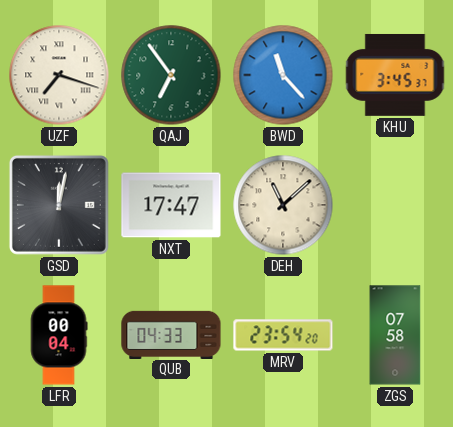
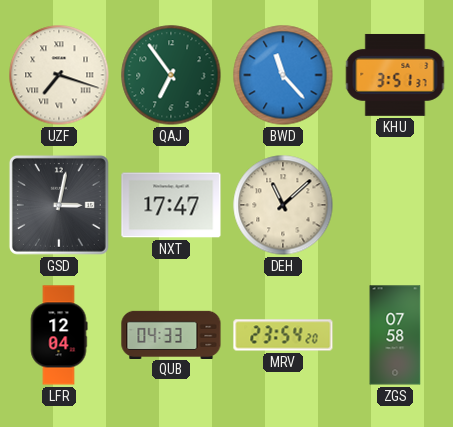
KHU: 3:45 -> 3:51 (395, 75)
GSD: 12:02 -> 3:02 (59, 205)
LFR: 00:04 -> 12:04 (59, 335)
